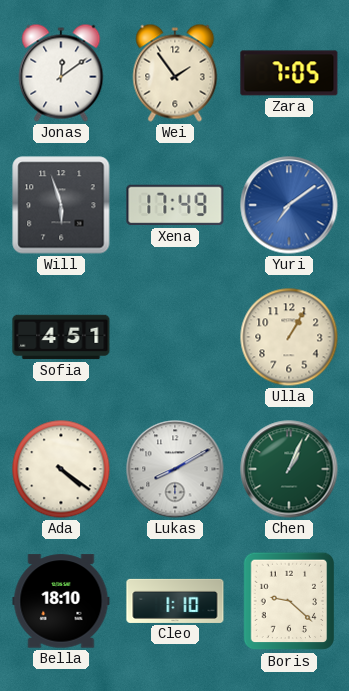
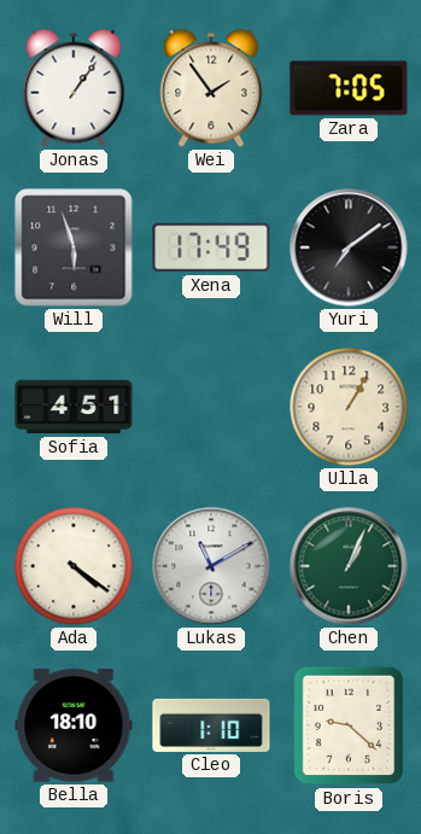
Jonas: 12:09 -> 1:06 (74, 88)
Yuri dial: blue -> black (349, 247)
Lukas: 8:10 -> 11:10 (211, 566)
